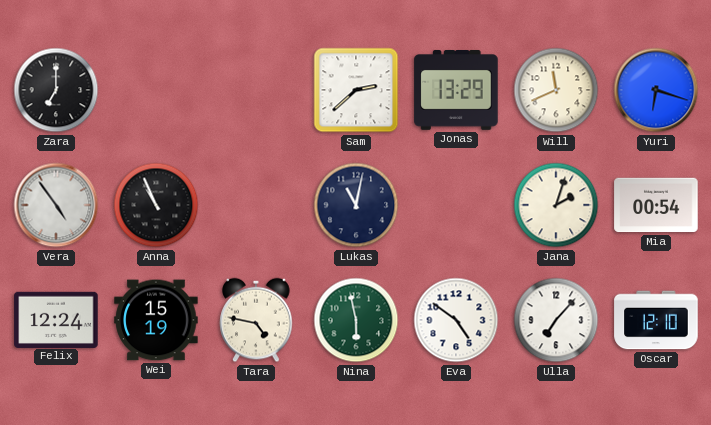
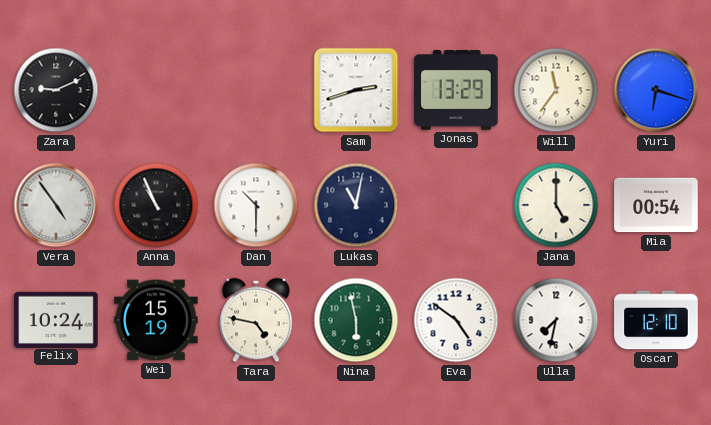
Zara: 7:00 -> 9:11 (56, 90)
Sam: 2:38 -> 2:42 (356, 90)
Will: 11:41 -> 11:36 (556, 90)
Dan: none -> 10:30 (256, 205)
Jana: 2:03 -> 5:00 (556, 205)
Felix: 12:24 -> 10:24 (56, 319)
Ulla: 7:07 -> 7:32 (556, 320)
